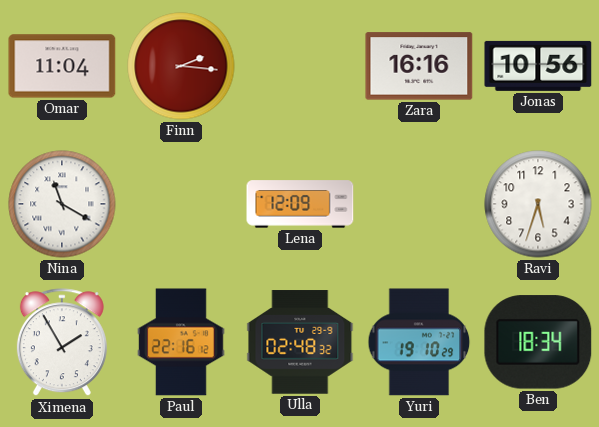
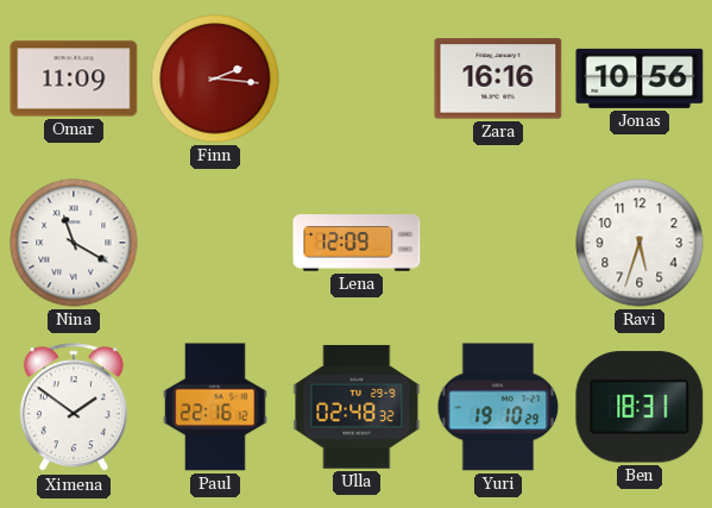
Omar: 11:04 -> 11:09 (74, 79)
Ximena: 1:55 -> 1:51 (74, 408)
Ben: 18:34 -> 18:31 (639, 407)
